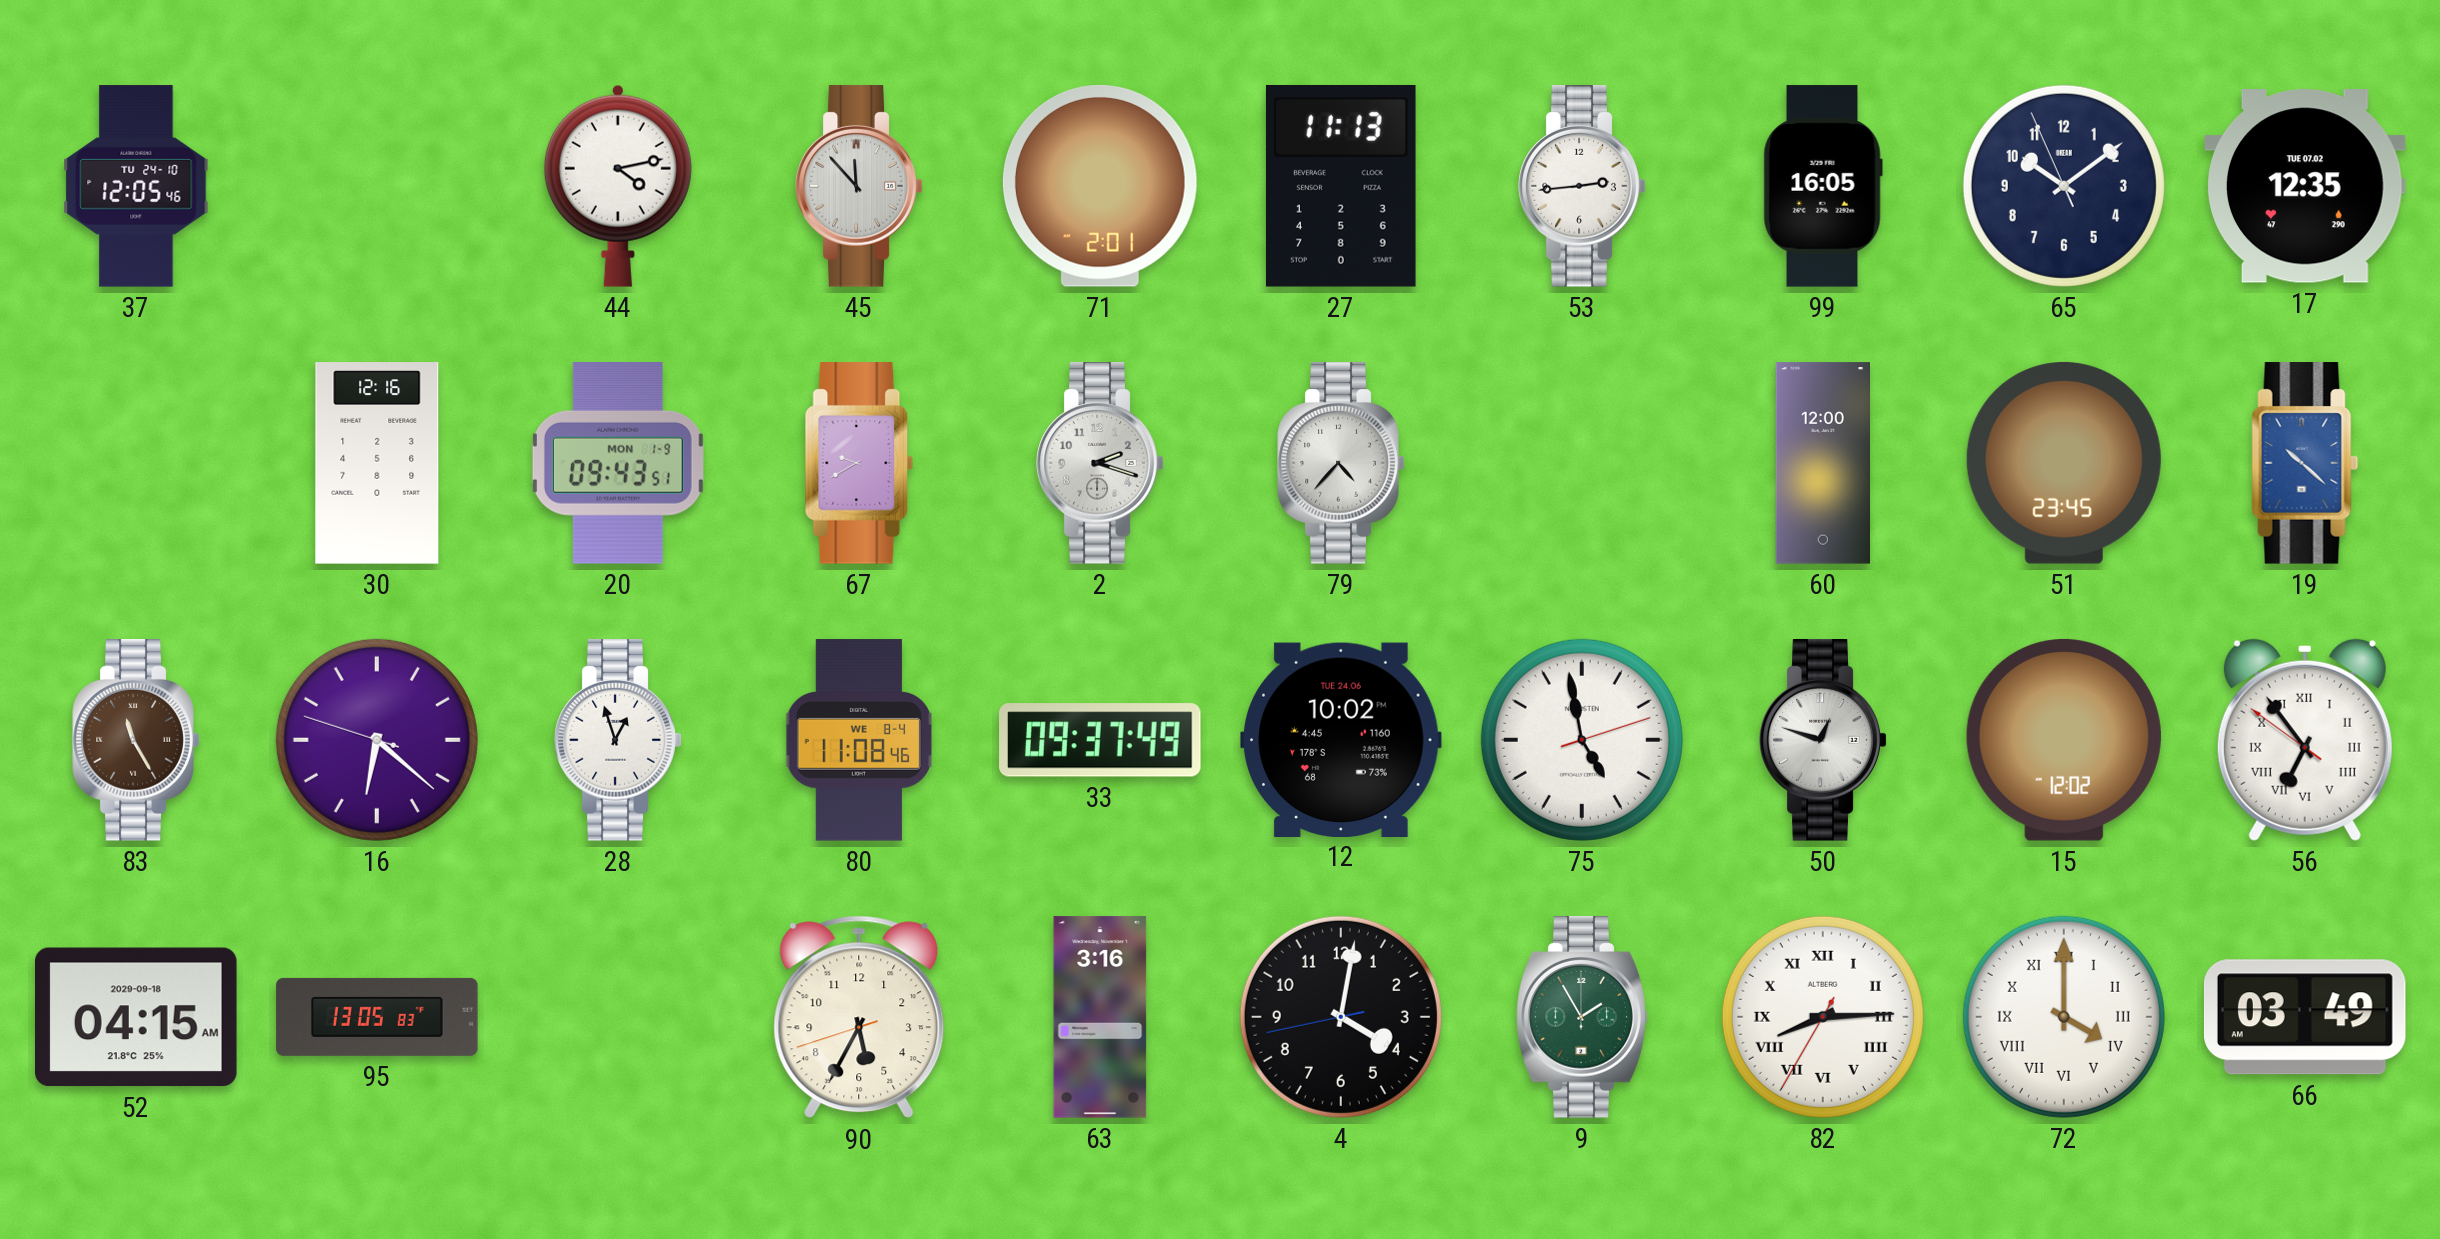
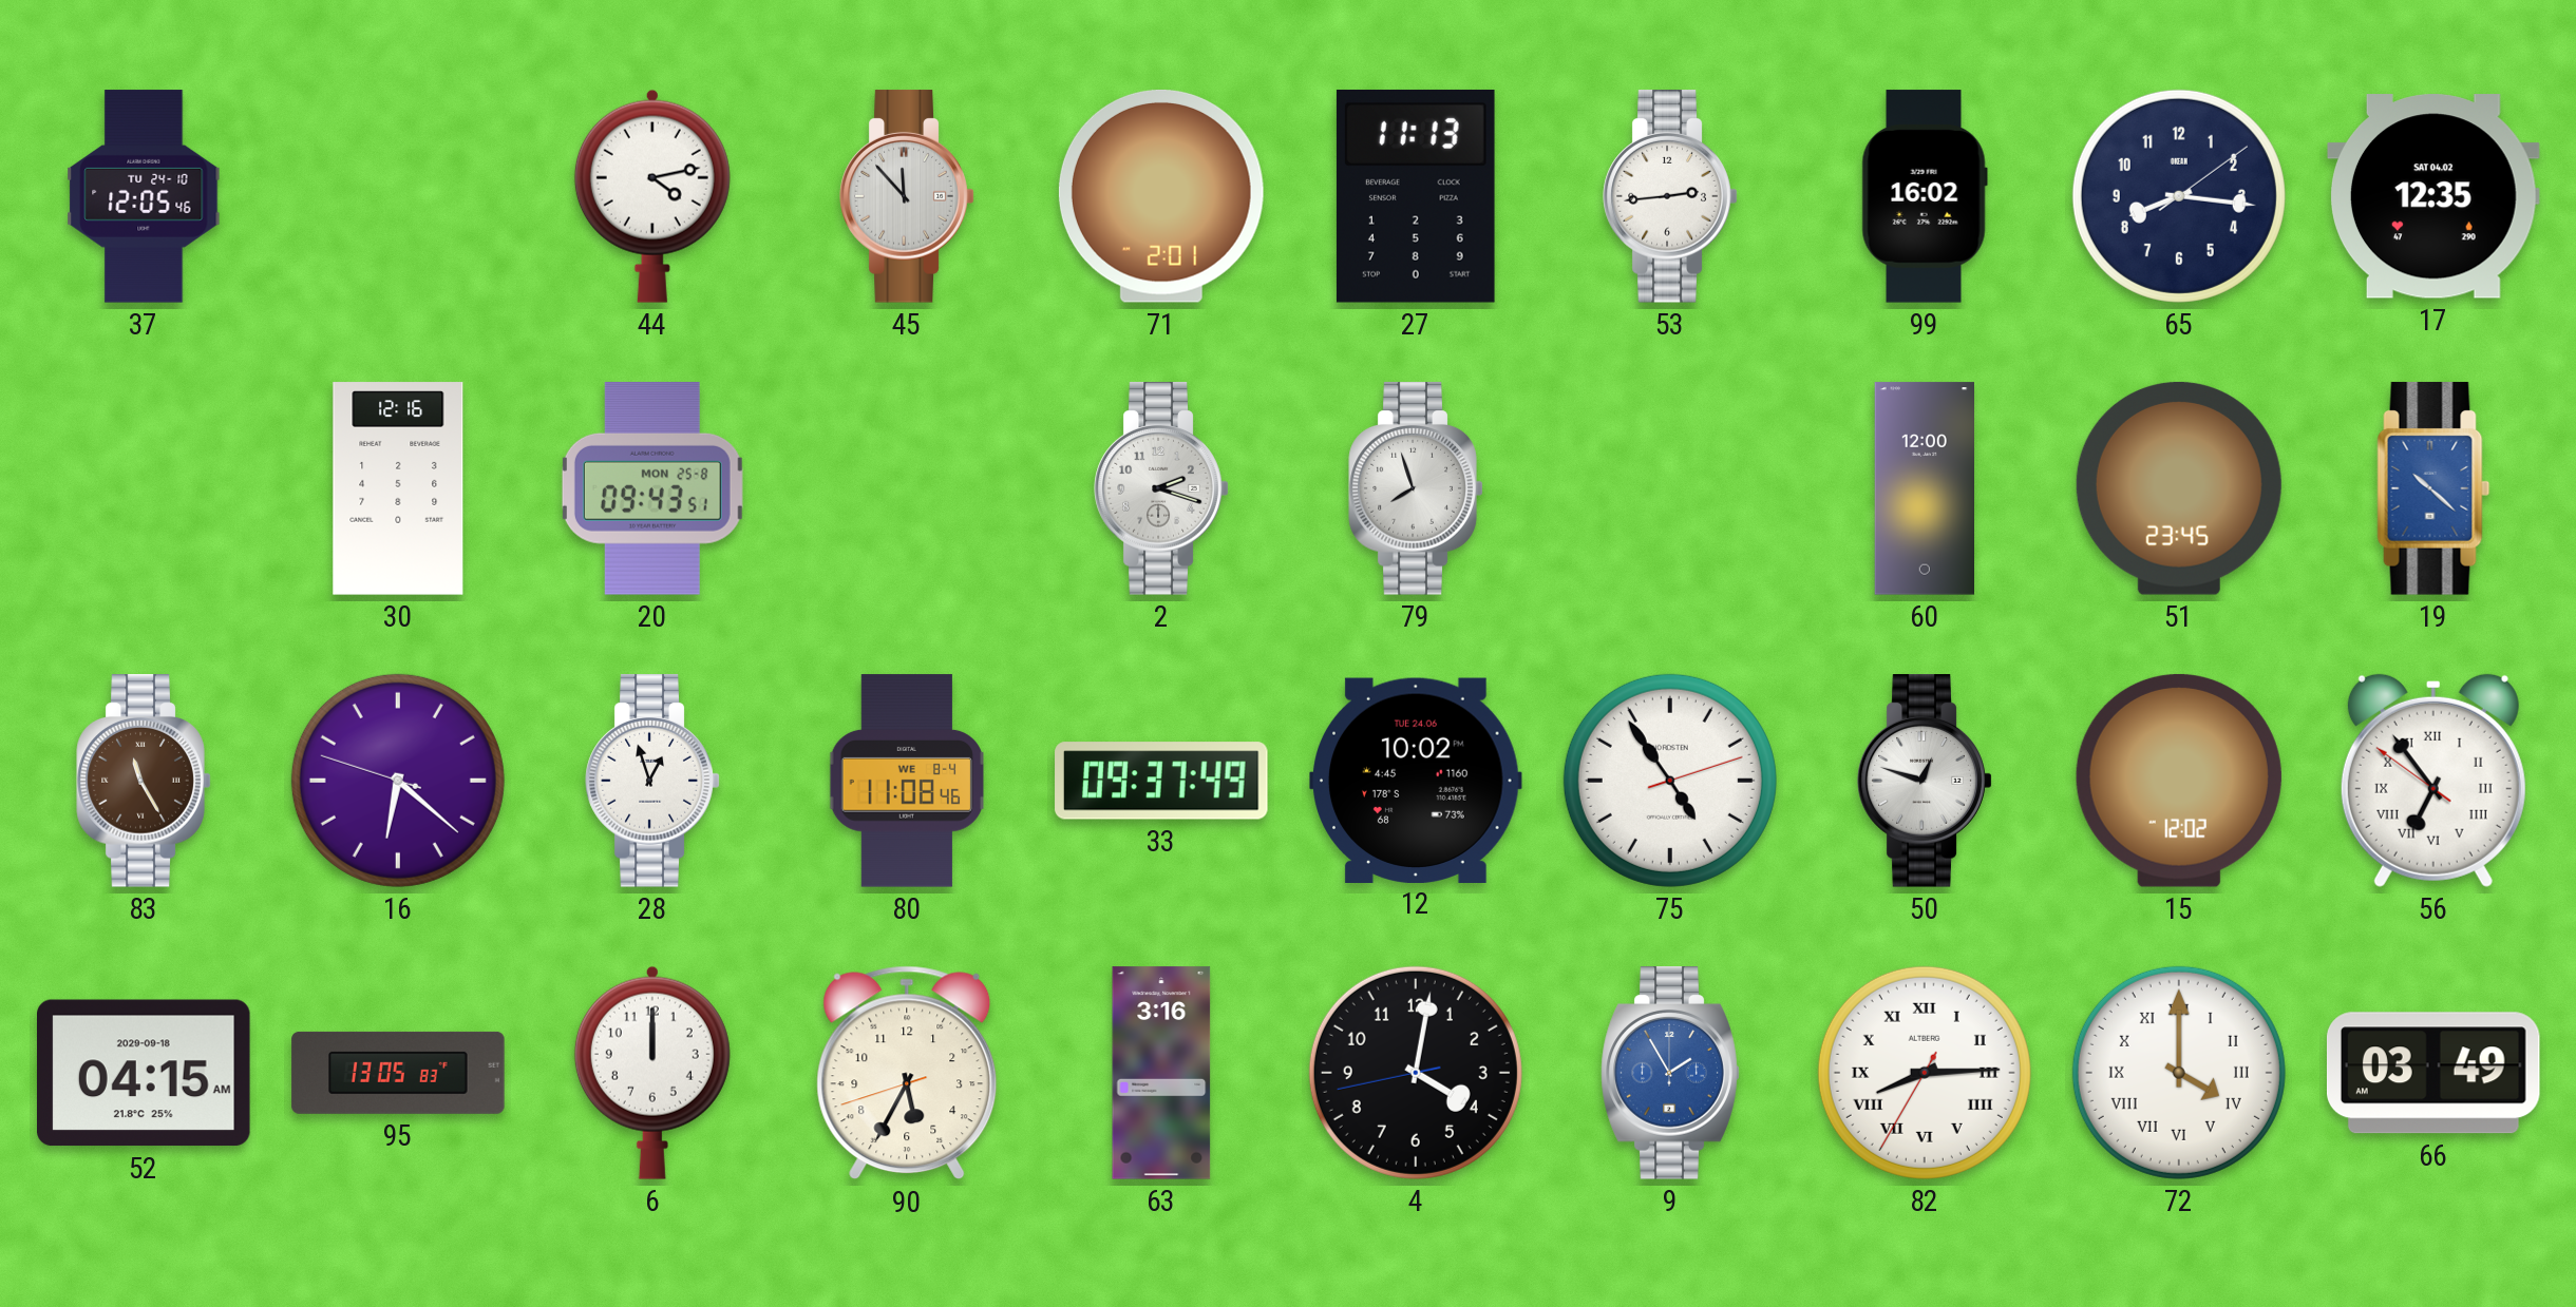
99: 16:05 -> 16:02 (1925, 196)
65: 10:08 -> 8:16 (2179, 196)
17 date: TUE 07.02 -> SAT 04.02 (2435, 196)
20 date: MON 1-9 -> MON 25-8 (652, 489)
67: 9:40 -> none (859, 463)
79: 4:37 -> 7:57 (1416, 488)
75: 4:58 -> 4:54 (1670, 781)
6: none -> 12:00 (652, 1073)
9 dial: green -> blue (1670, 1073)
